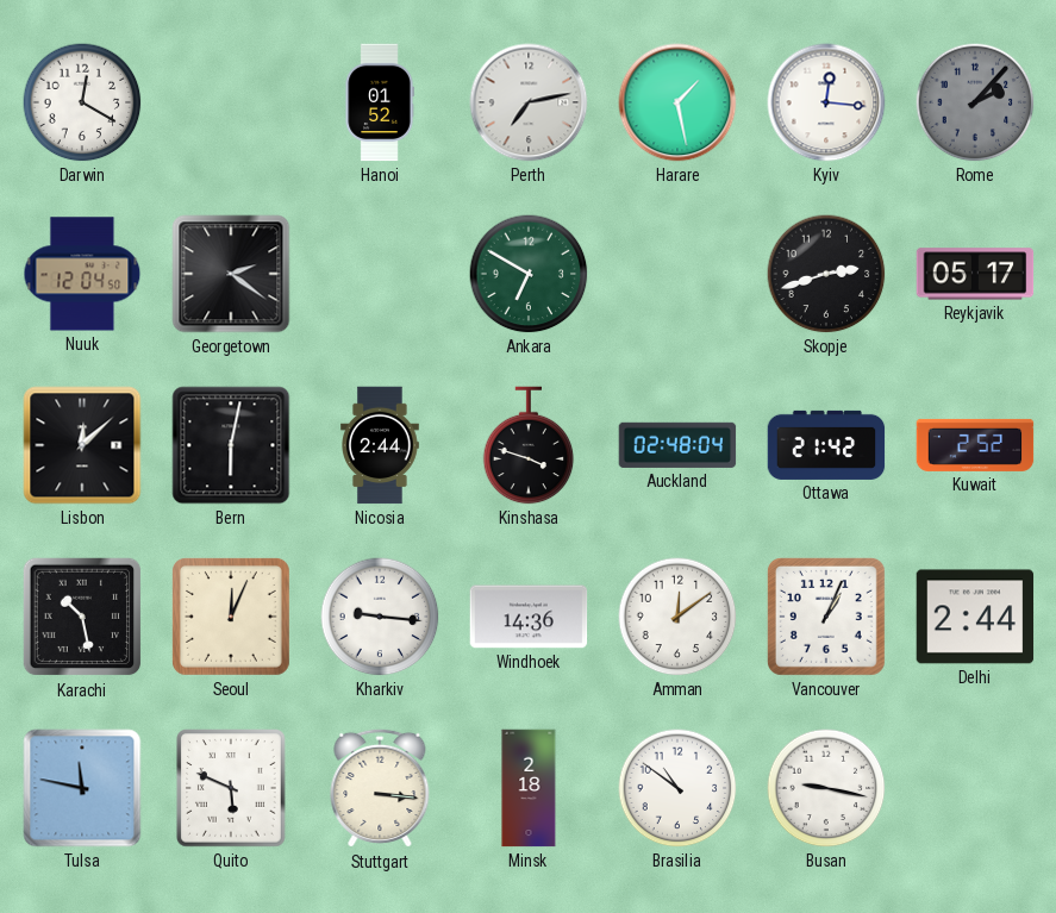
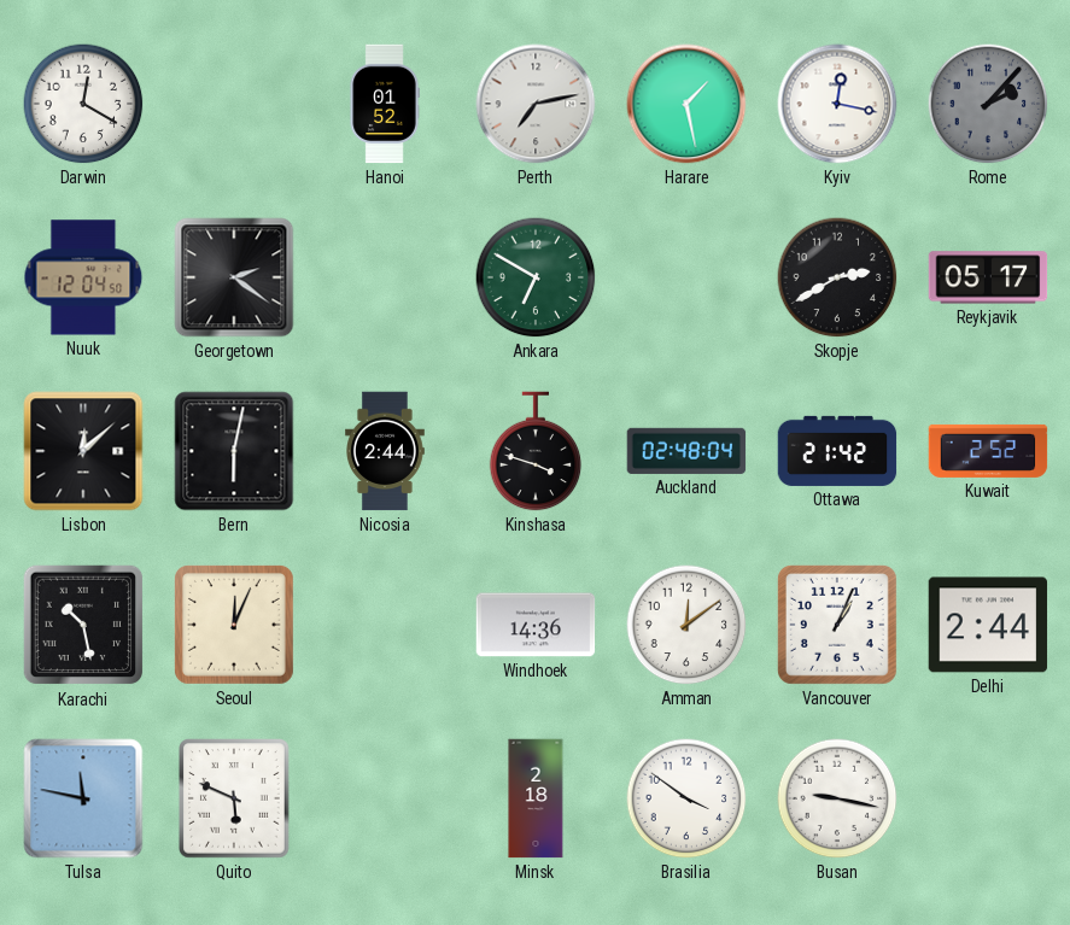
Kyiv: 12:16 -> 12:17 (837, 104)
Skopje: 2:42 -> 2:40 (837, 277)
Kharkiv: 9:16 -> none (380, 617)
Stuttgart: 3:16 -> none (380, 788)
Brasilia: 10:51 -> 3:51 (686, 798)
